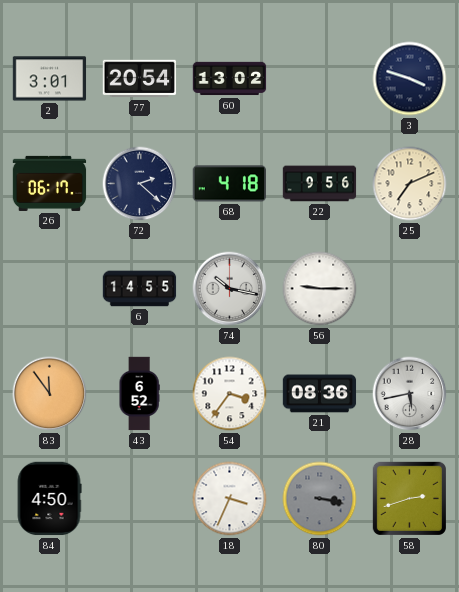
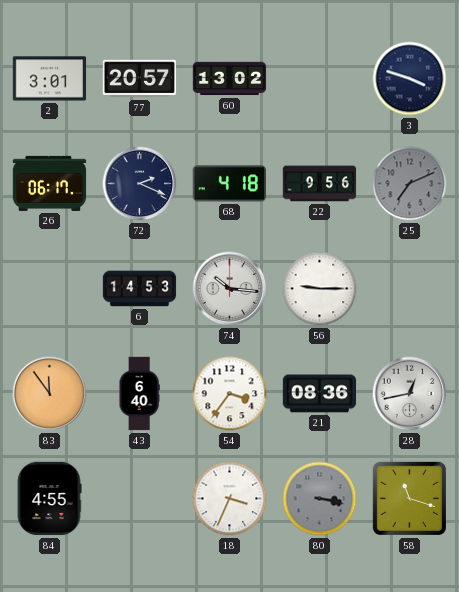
77: 20:54 -> 20:57 (140, 79)
72: 2:22 -> 2:19 (140, 184)
25 dial: cream -> grey (410, 184)
6: 14:55 -> 14:53 (140, 289)
74: 10:17 -> 10:16 (230, 289)
43: 6:52 -> 6:40 (139, 394)
28: 5:43 -> 12:43 (410, 394)
84: 4:50 -> 4:55 (49, 499)
58: 2:42 -> 11:18 (409, 498)
